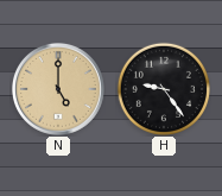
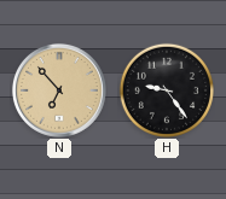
N: 5:00 -> 6:53 (59, 90)
